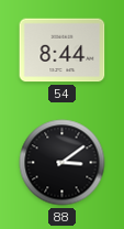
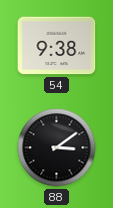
54: 8:44 -> 9:38 (57, 46)
